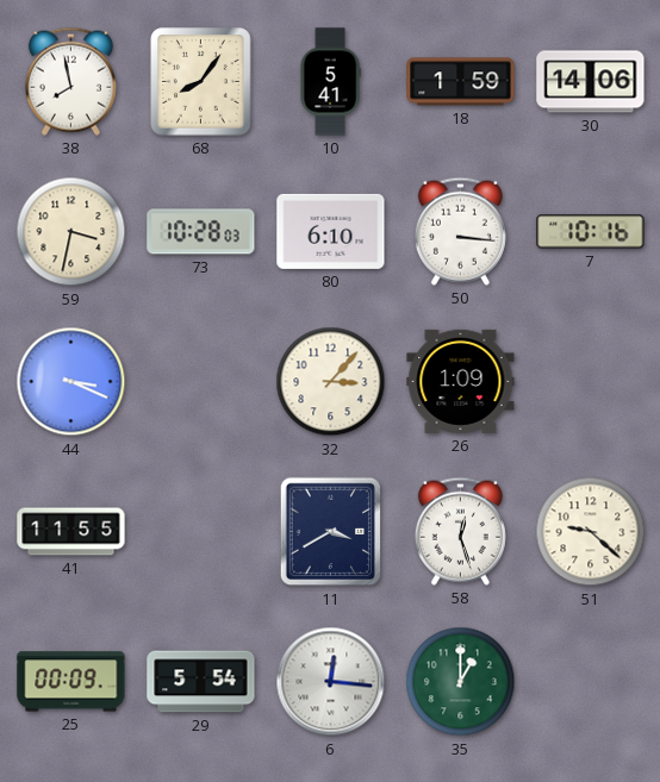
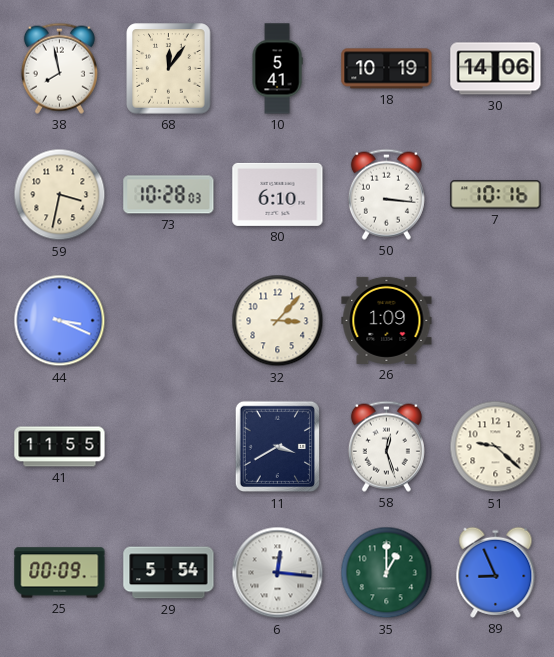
68: 8:06 -> 12:06 (169, 69)
18: 1:59 -> 10:19 (387, 69)
89: none -> 8:56 (496, 572)
